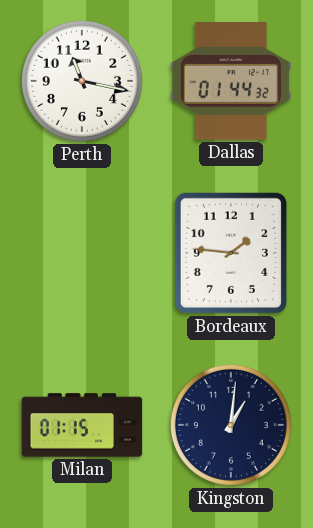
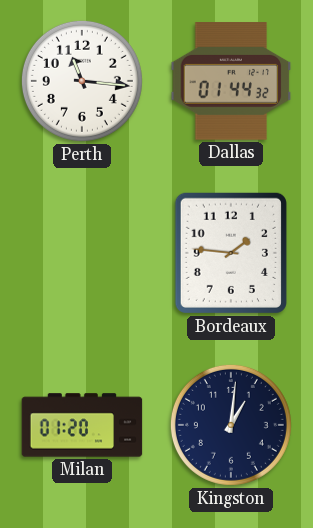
Perth: 11:17 -> 11:16 (82, 81)
Milan: 01:15 -> 01:20 (82, 425)
